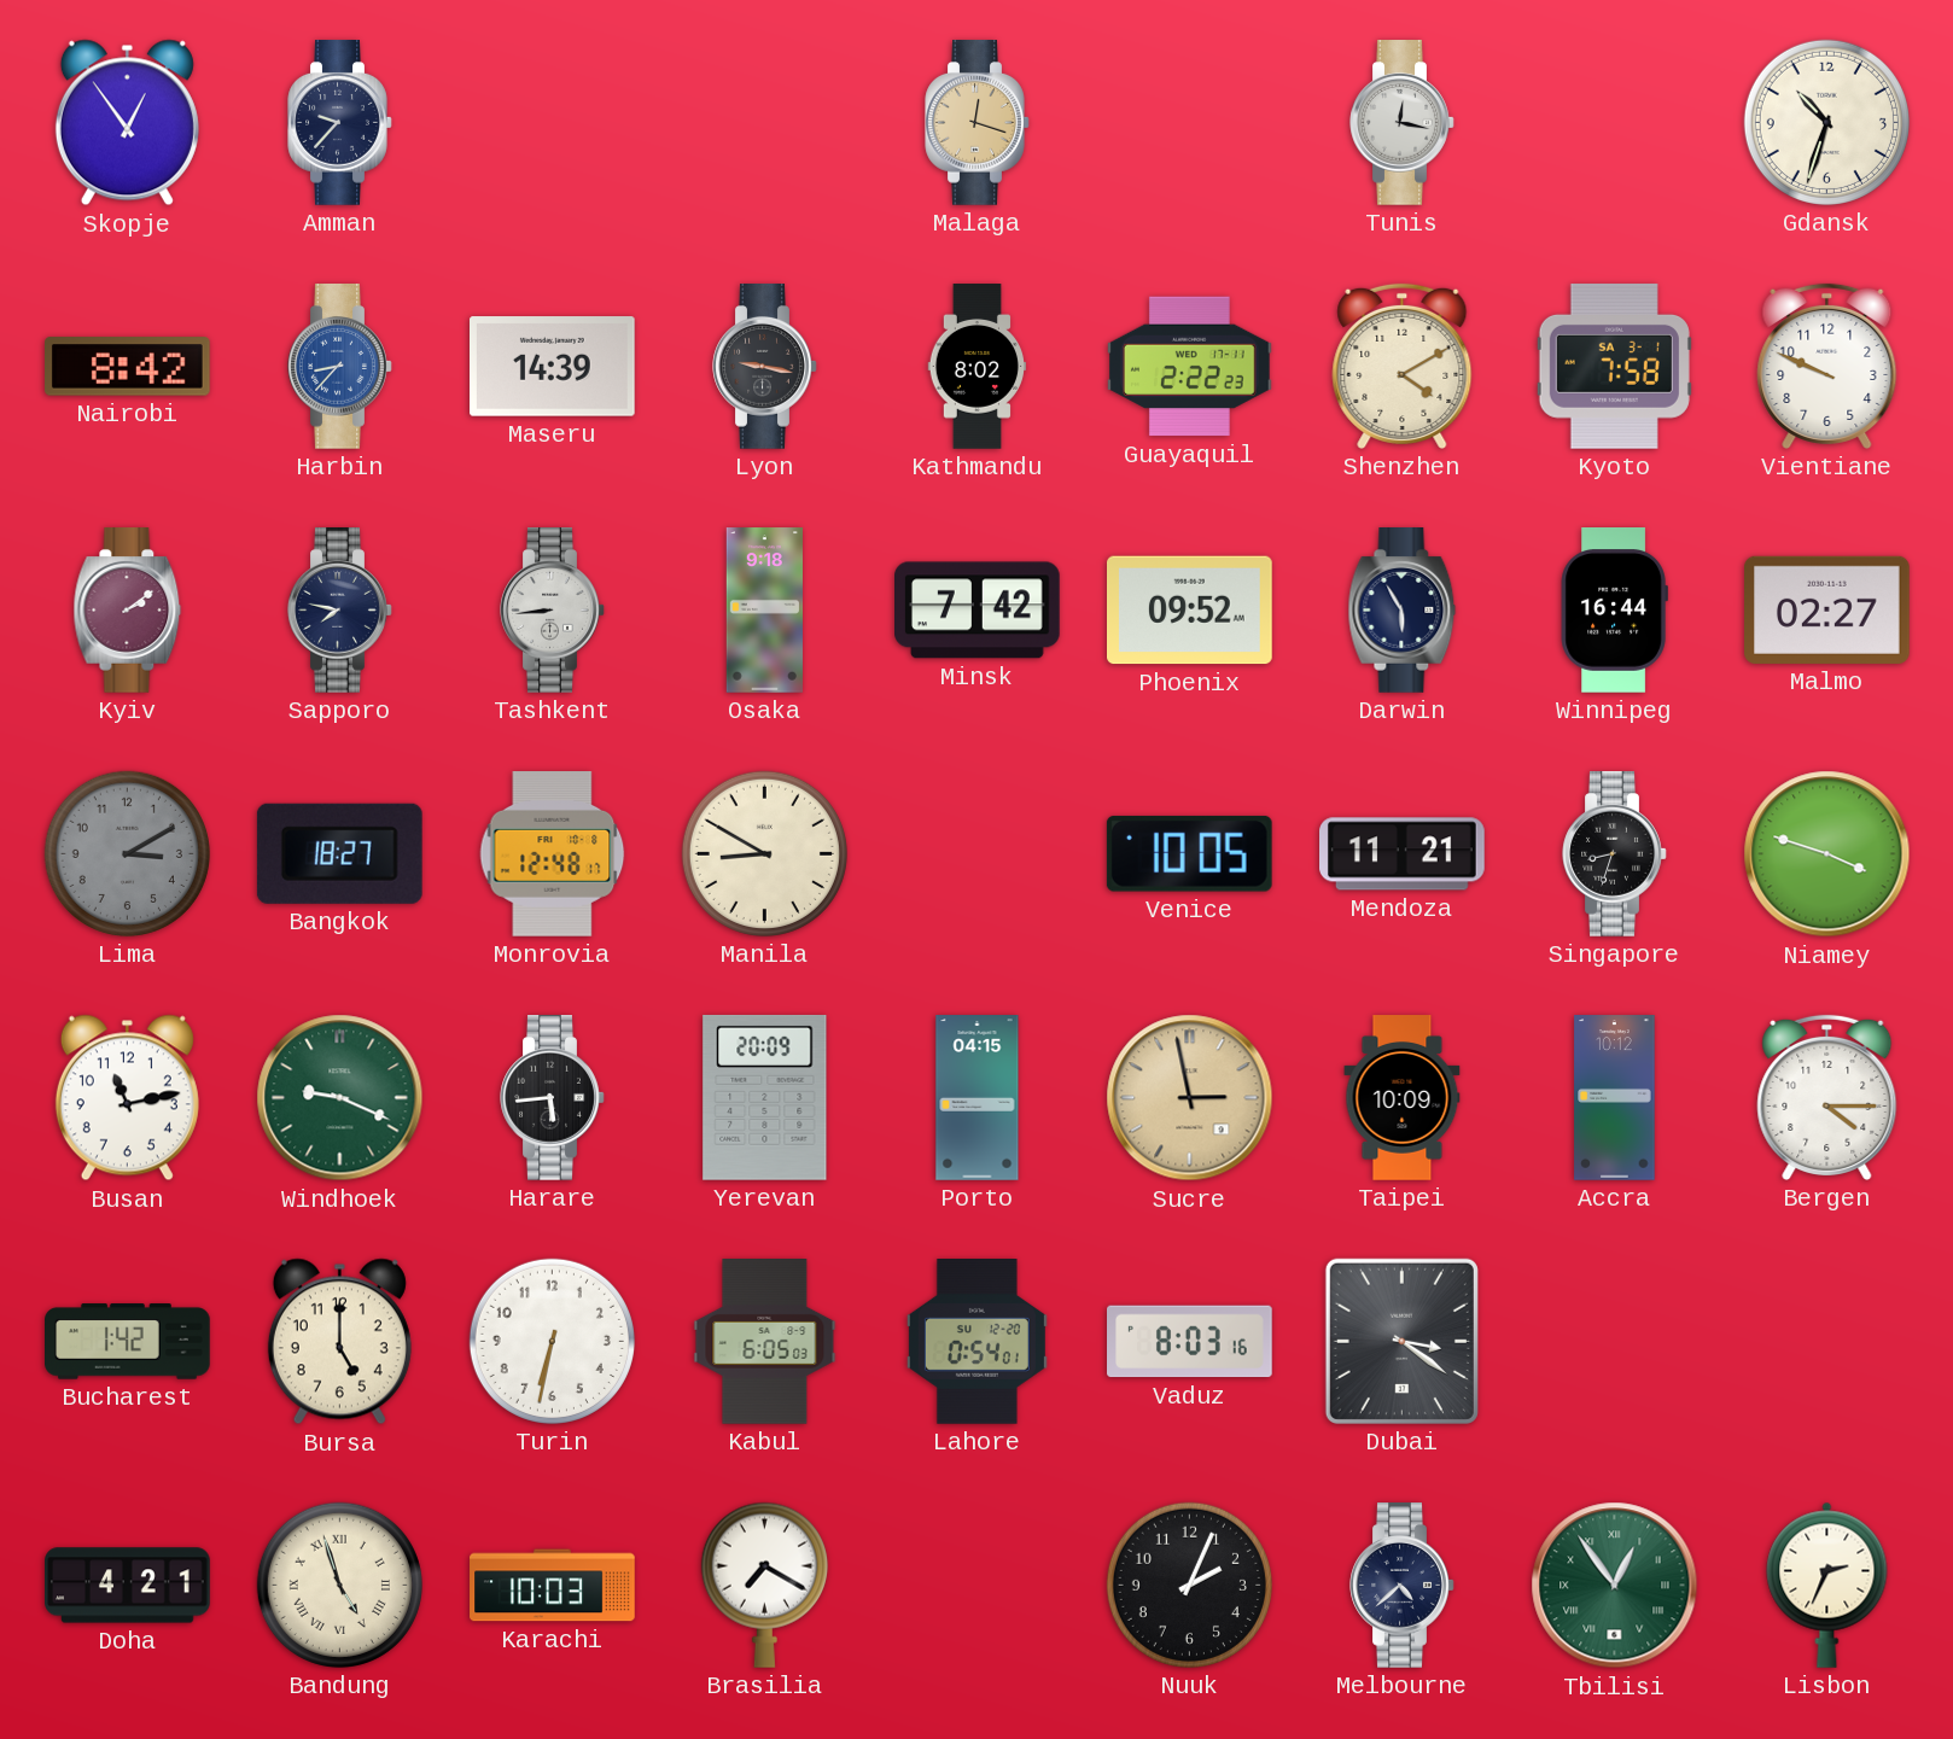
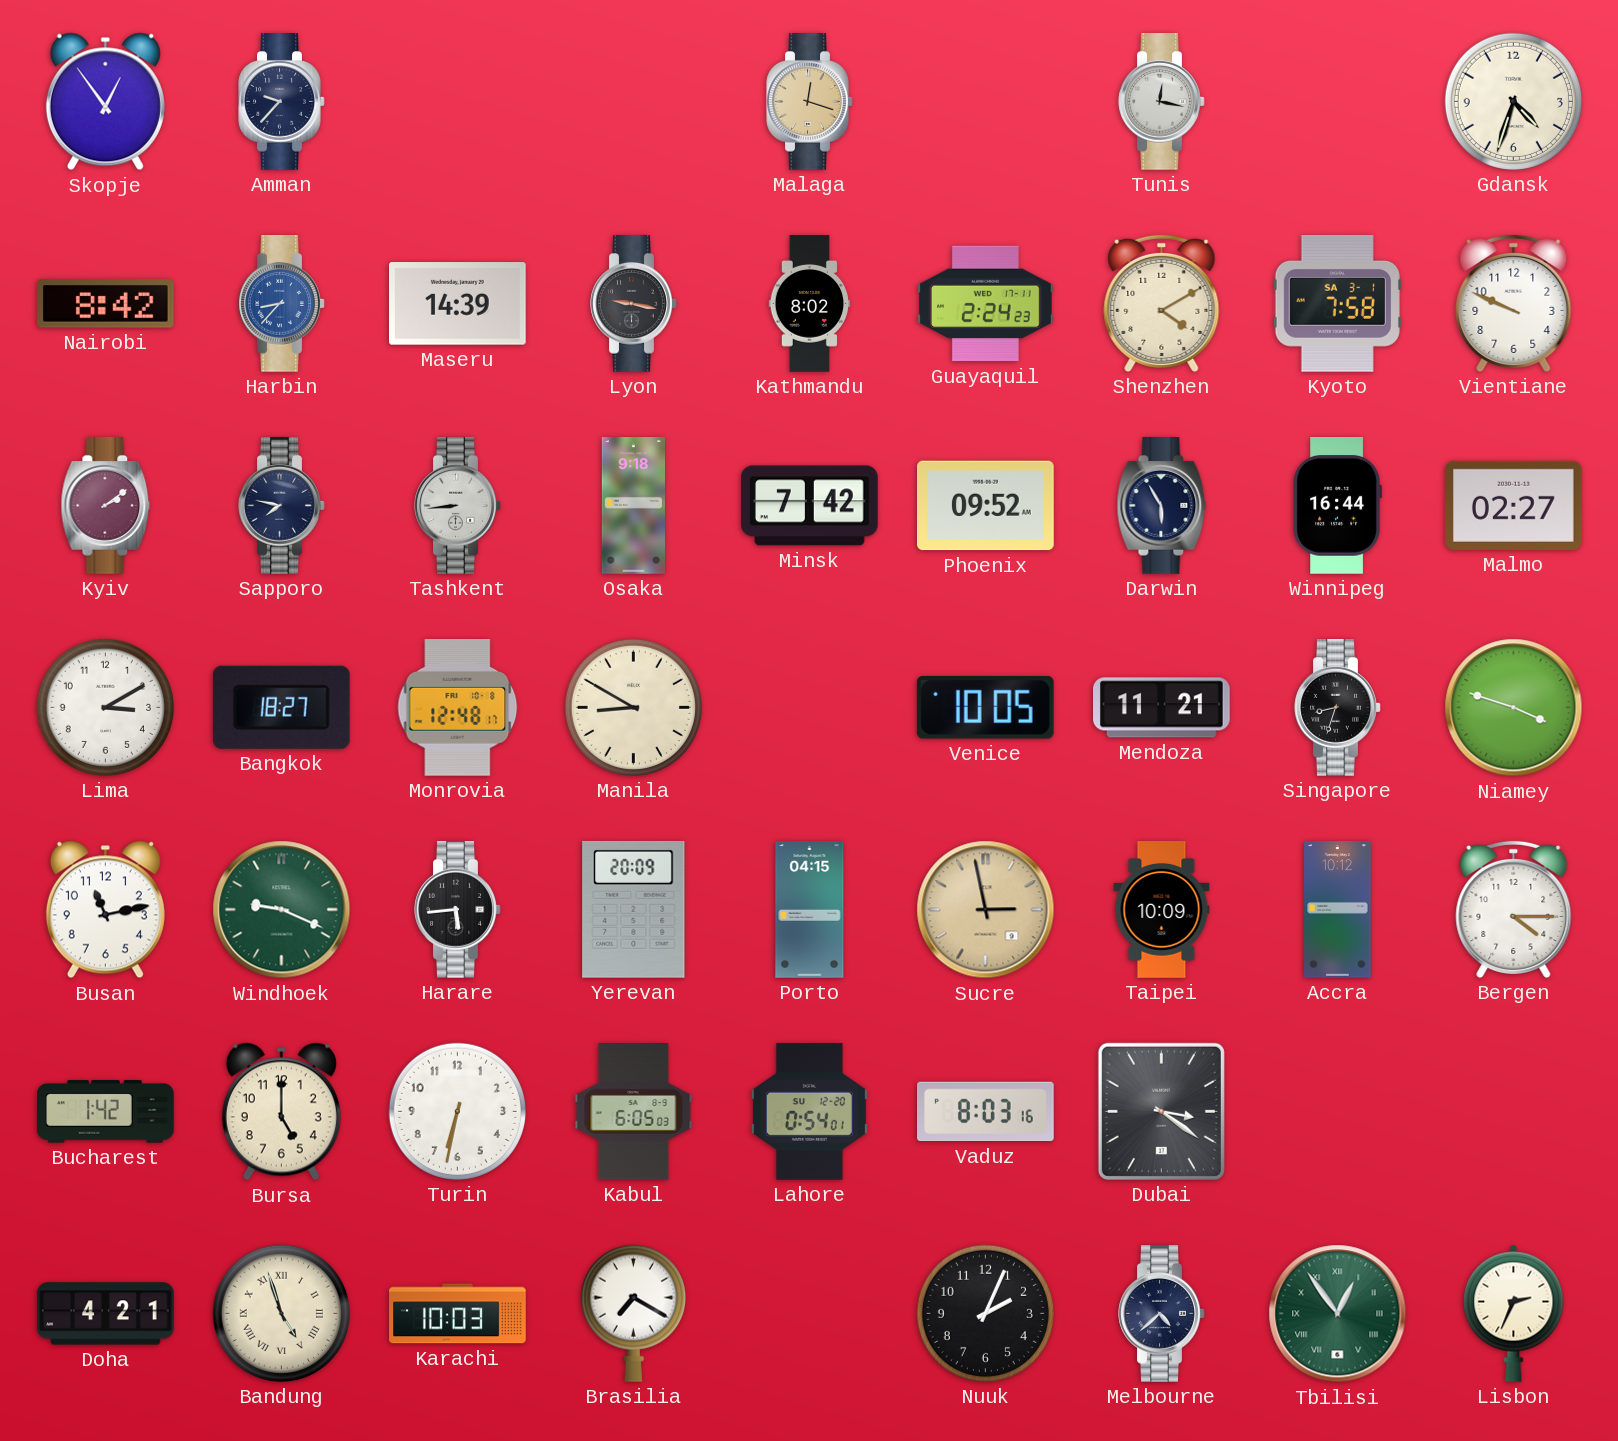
Gdansk: 10:33 -> 4:33 (1513, 101)
Guayaquil: 2:22 -> 2:24 (986, 304)
Lima dial: grey -> white (105, 707)
